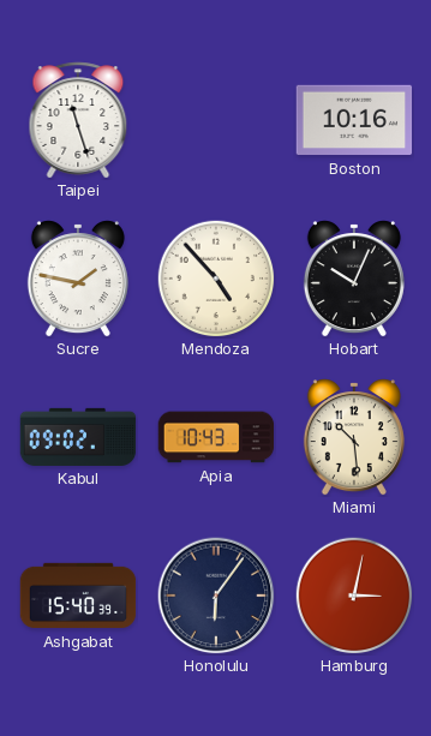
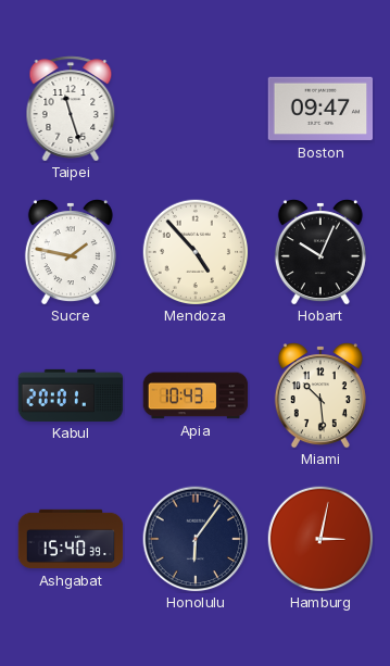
Boston: 10:16 -> 09:47 (320, 109)
Kabul: 09:02 -> 20:01 (71, 395)
